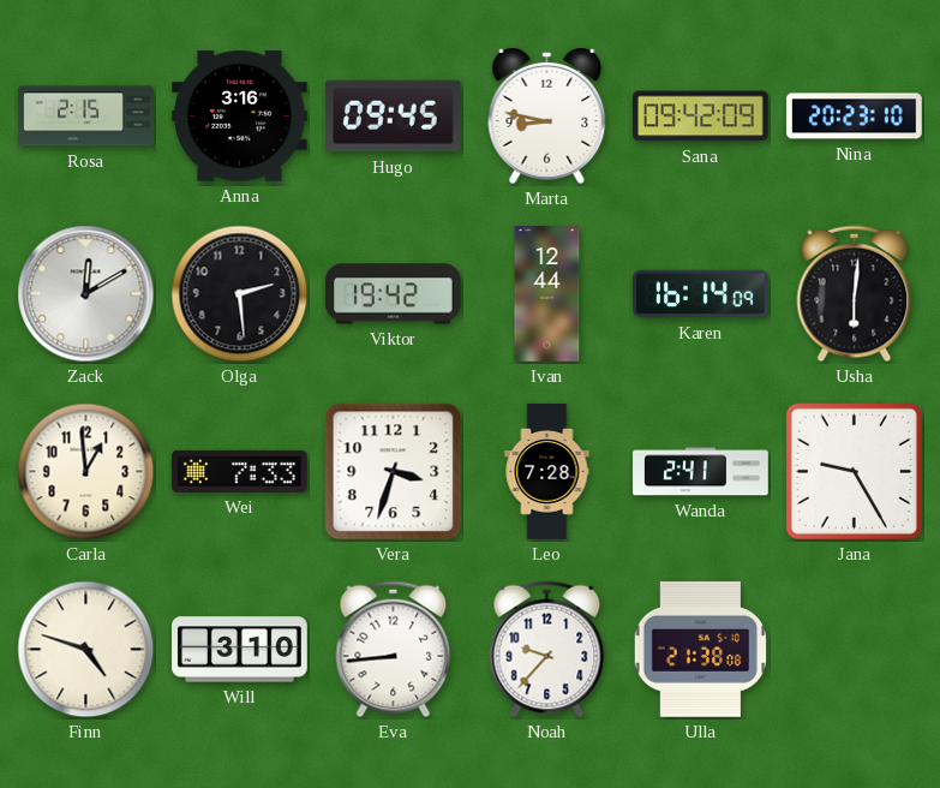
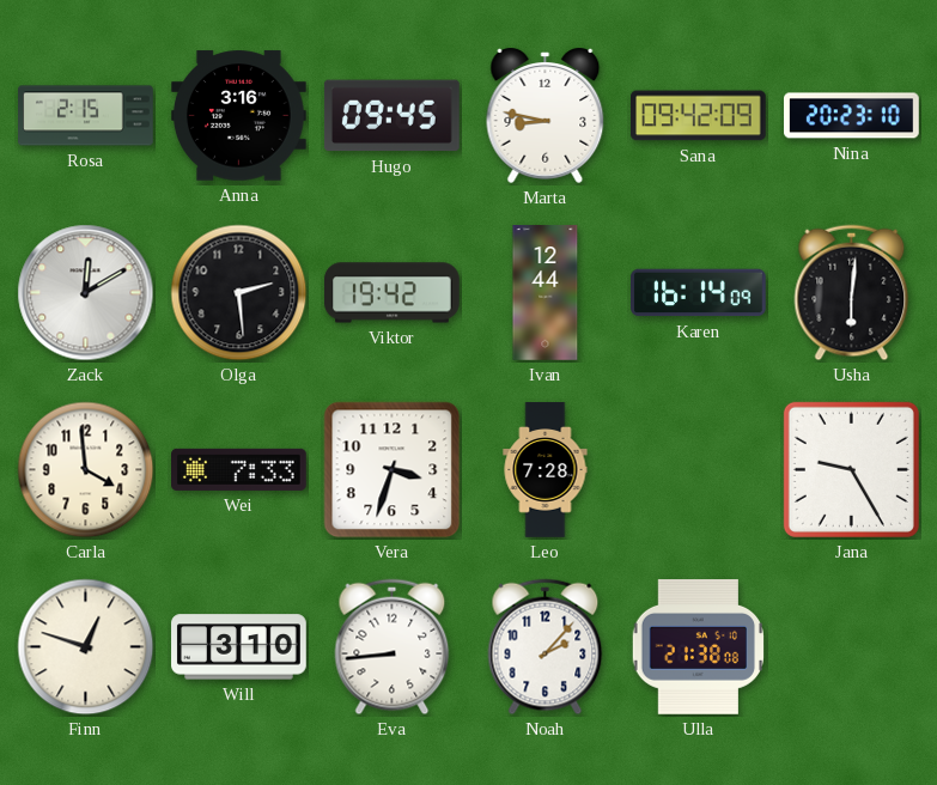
Carla: 12:59 -> 3:59 (86, 470)
Wanda: 2:41 -> none (701, 472)
Finn: 4:48 -> 12:48 (86, 647)
Noah: 9:37 -> 2:07 (546, 647)
